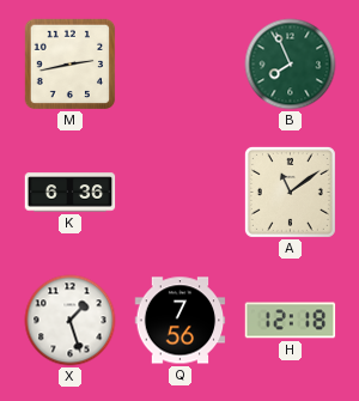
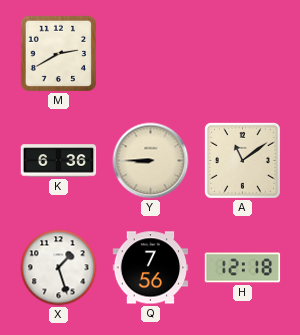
M: 2:43 -> 2:40 (58, 53)
B: 7:56 -> none (291, 65)
Y: none -> 8:45 (151, 161)
